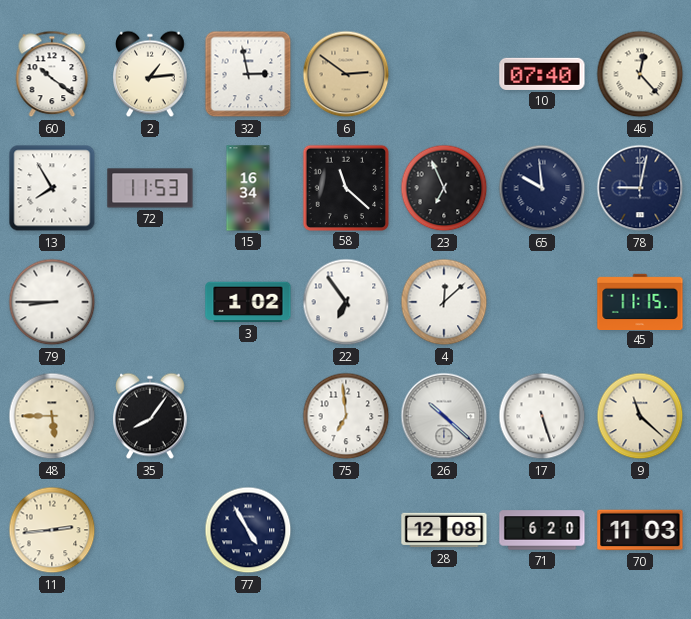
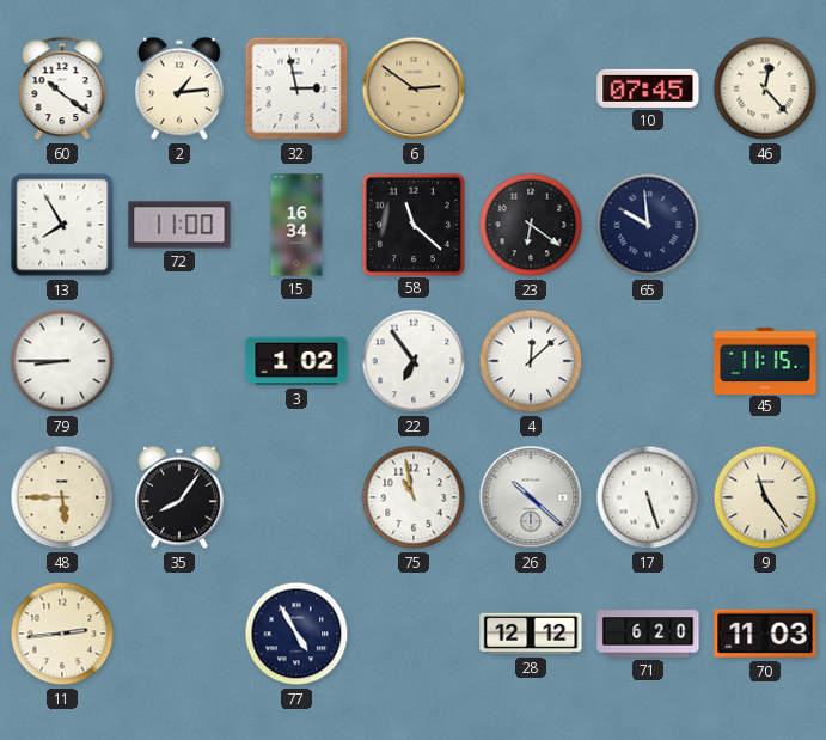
10: 07:40 -> 07:45 (648, 88)
72: 11:53 -> 11:00 (179, 225)
23: 6:56 -> 6:21 (531, 225)
78: 9:02 -> none (640, 188)
75: 6:59 -> 10:58 (414, 497)
9: 11:22 -> 11:24 (765, 497)
28: 12:08 -> 12:12 (531, 634)
